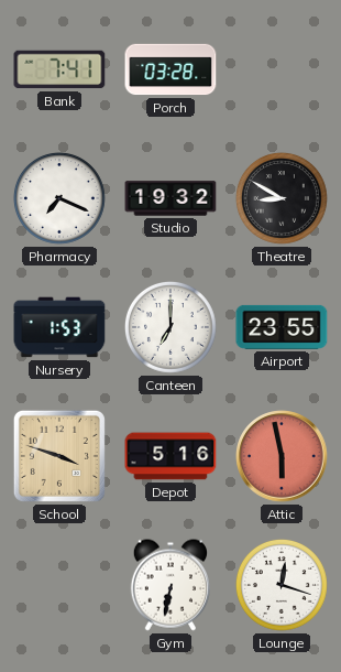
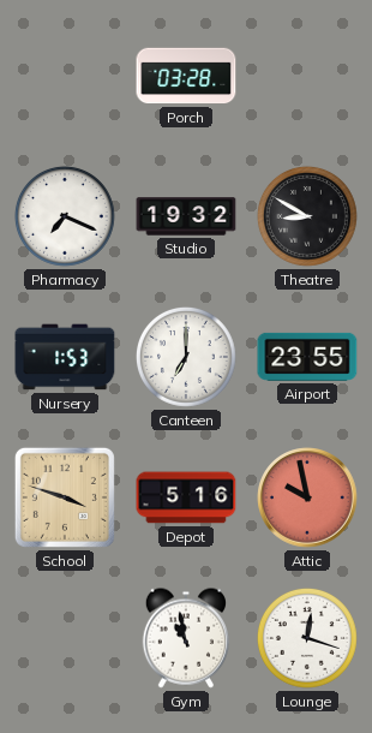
Bank: 7:41 -> none (59, 69)
Attic: 5:58 -> 9:58 (307, 497)
Gym: 6:32 -> 10:58 (185, 638)
